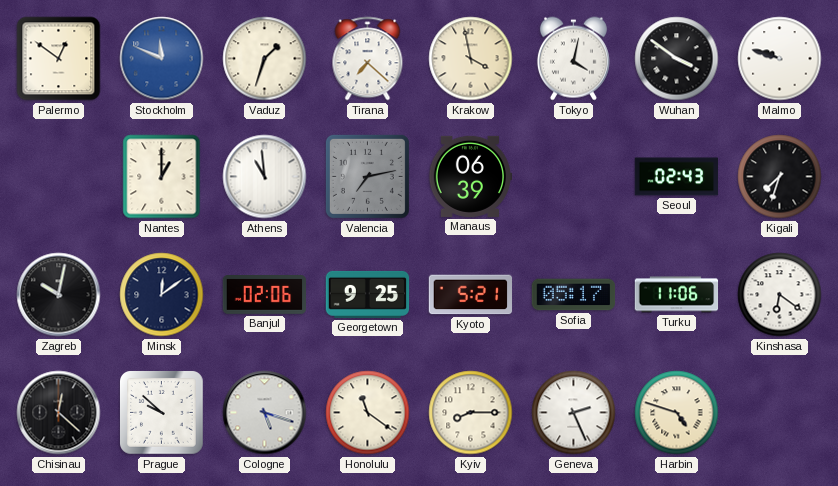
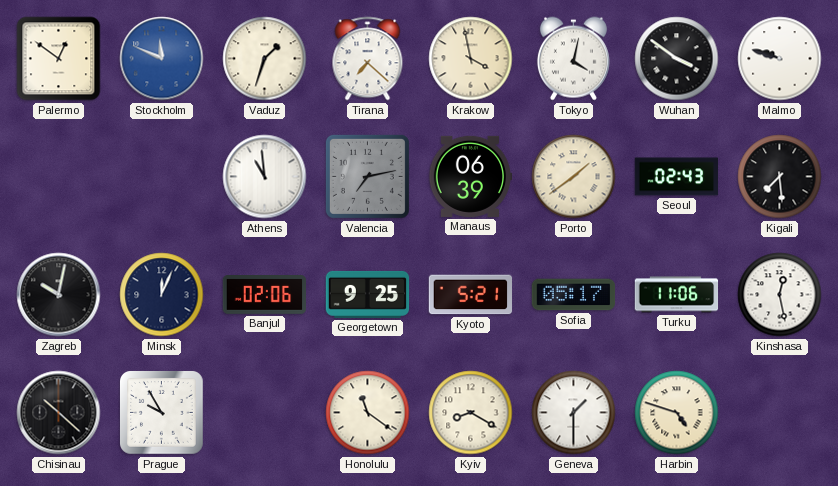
Nantes: 1:00 -> none (162, 177)
Porto: none -> 1:39 (574, 177)
Kigali: 7:33 -> 7:29 (780, 177)
Minsk: 12:09 -> 12:04 (162, 295)
Kinshasa: 6:21 -> 12:28 (780, 295)
Chisinau: 12:22 -> 10:22 (59, 413)
Prague: 9:52 -> 9:55 (162, 413)
Cologne: 5:18 -> none (265, 413)
Kyiv: 8:15 -> 8:20 (471, 413)
Geneva: 2:26 -> 1:30 (574, 413)
